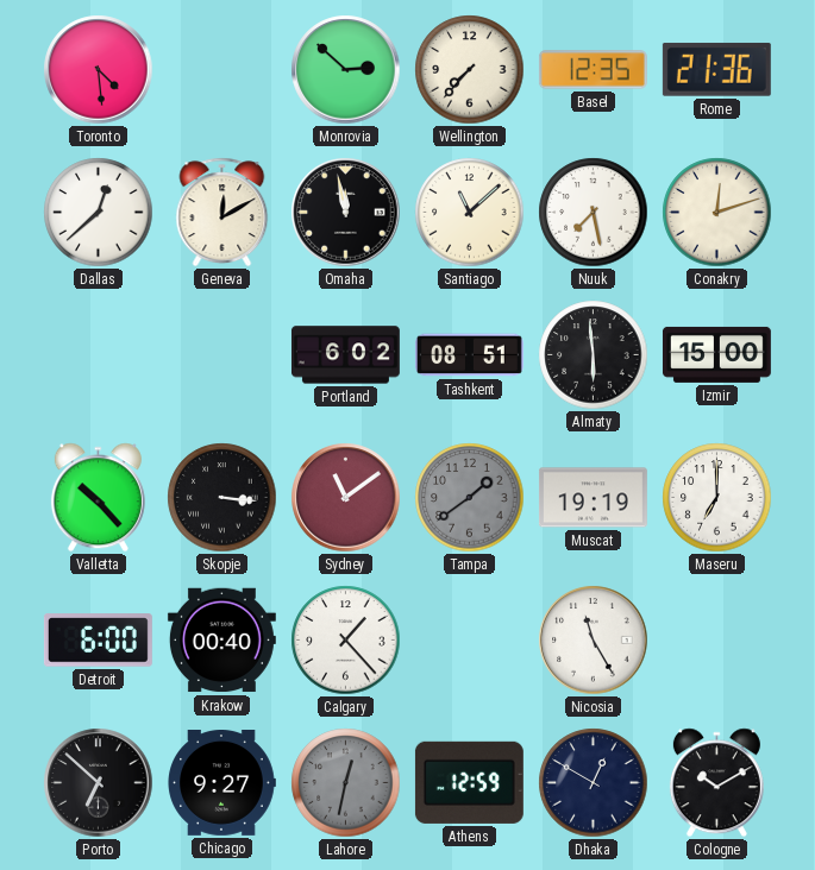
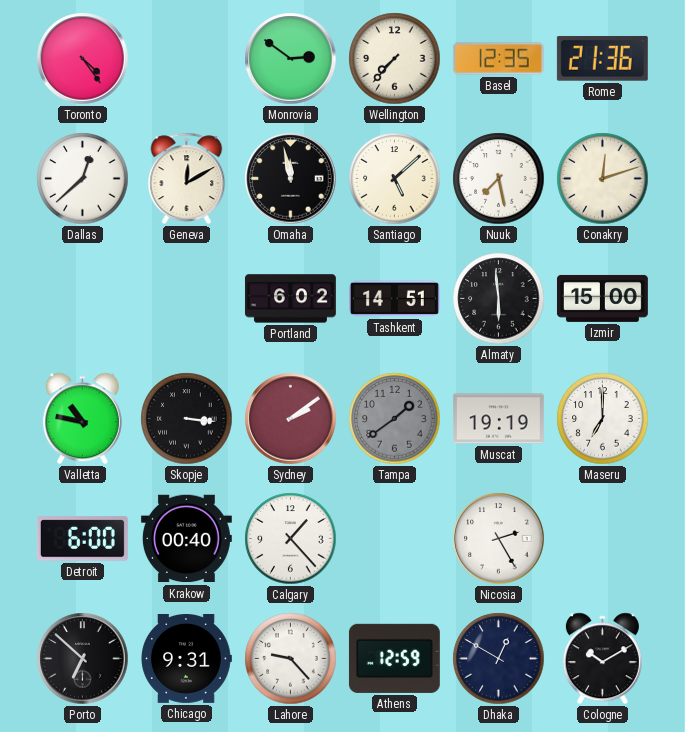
Toronto: 4:29 -> 4:24 (83, 59)
Monrovia: 2:52 -> 2:51 (291, 59)
Santiago: 11:08 -> 5:08 (395, 179)
Tashkent: 08:51 -> 14:51 (394, 299)
Valletta: 10:23 -> 10:47 (82, 419)
Sydney: 11:09 -> 2:09 (291, 419)
Nicosia: 11:25 -> 2:25 (499, 539)
Chicago: 9:27 -> 9:31 (186, 659)
Lahore: 12:32 -> 9:23 (291, 659)
Lahore dial: grey -> white (291, 659)
